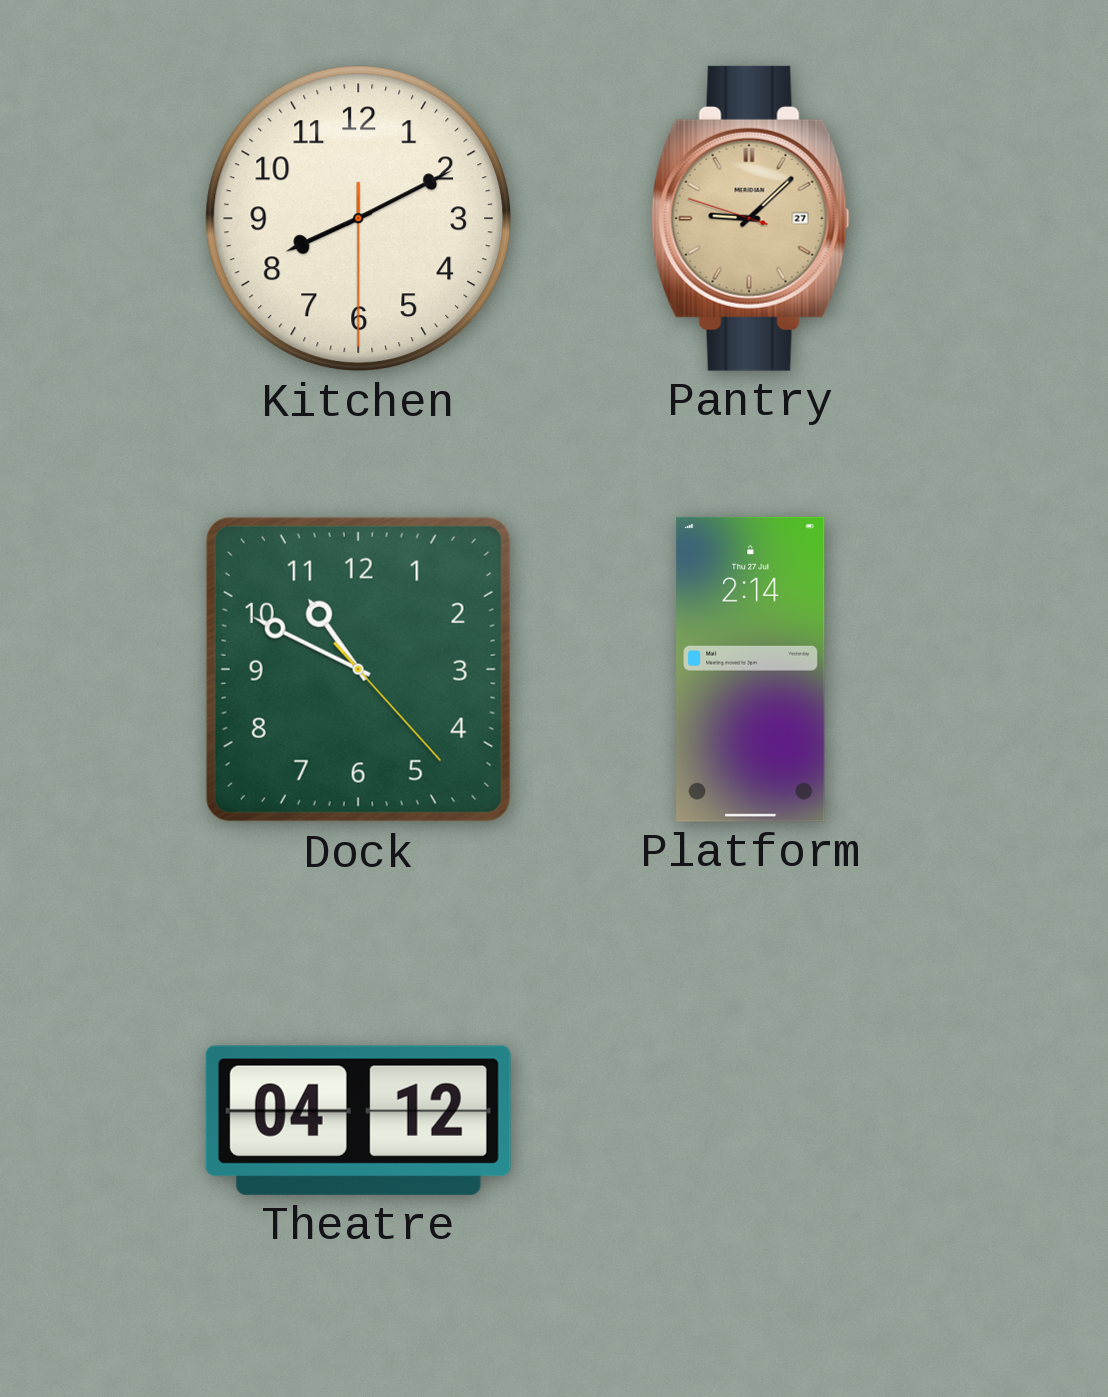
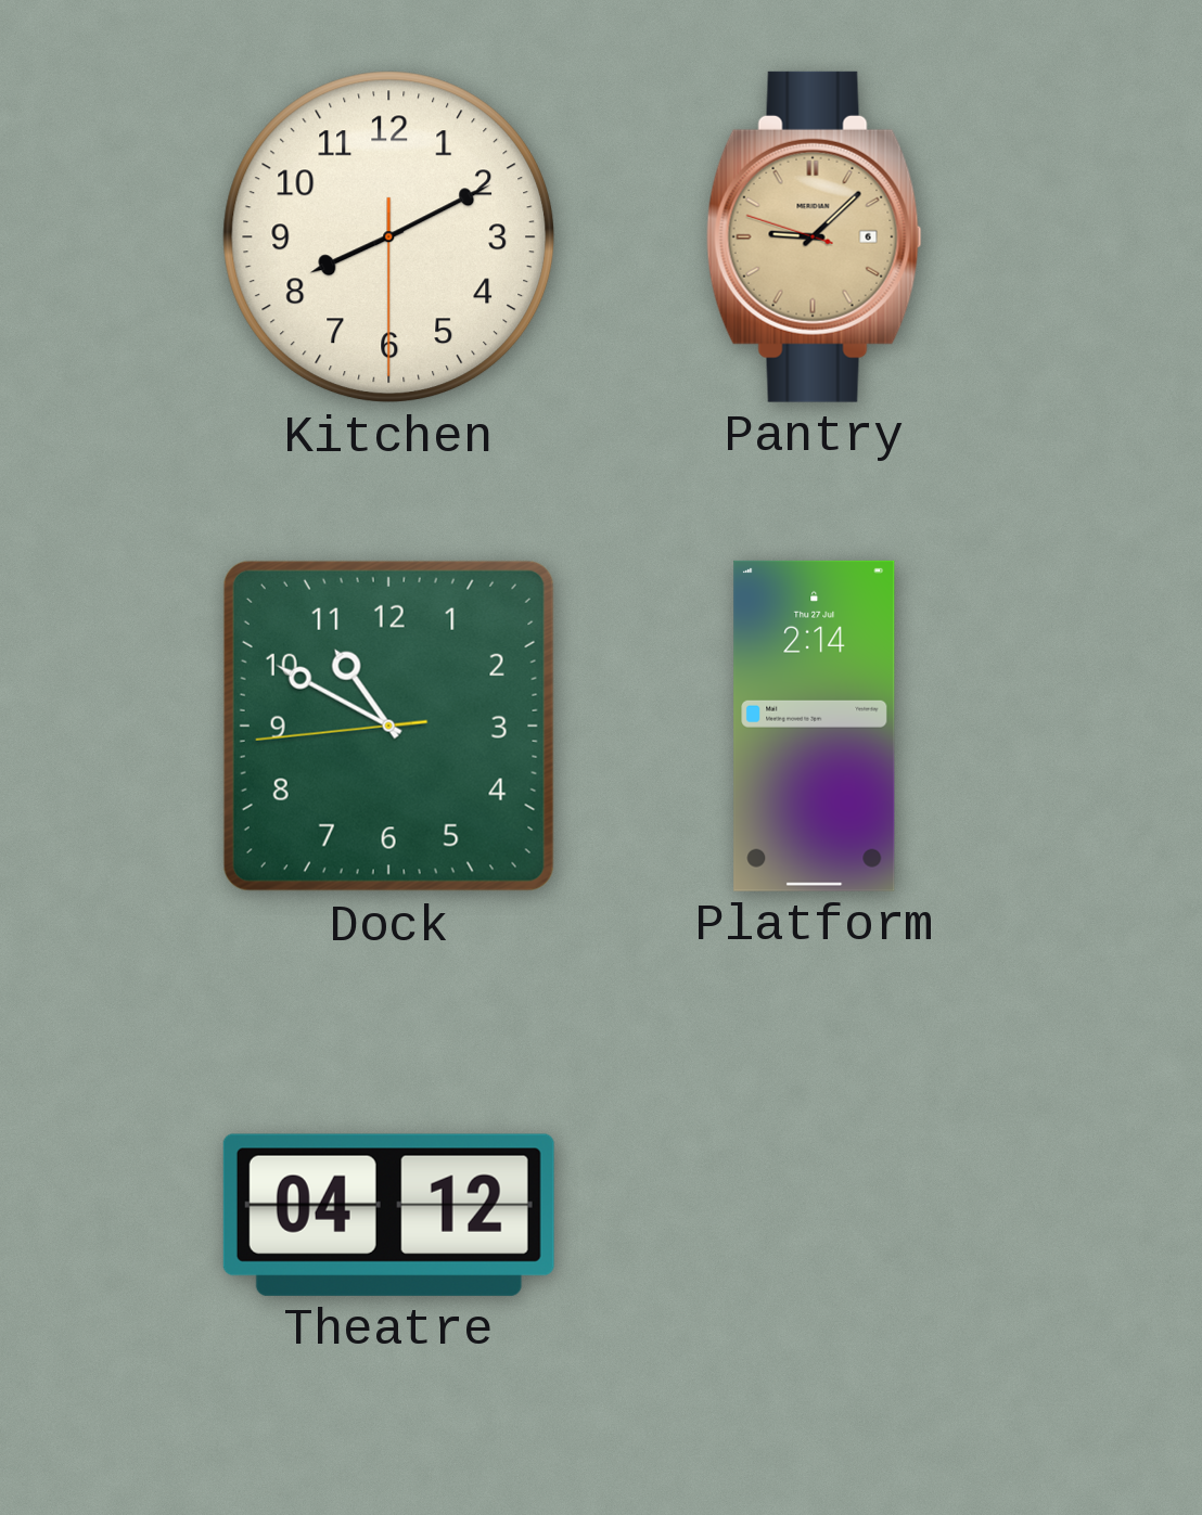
Pantry date: 27 -> 6 (814, 236)
Dock: 10:49:23 -> 10:49:44 (388, 726)
